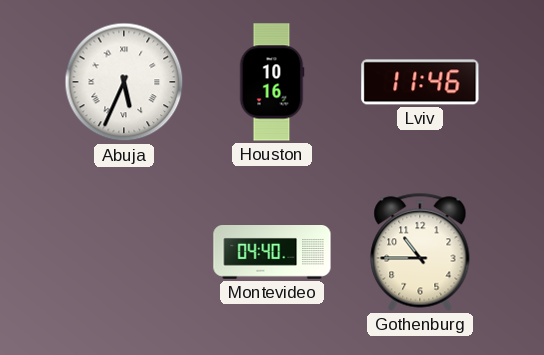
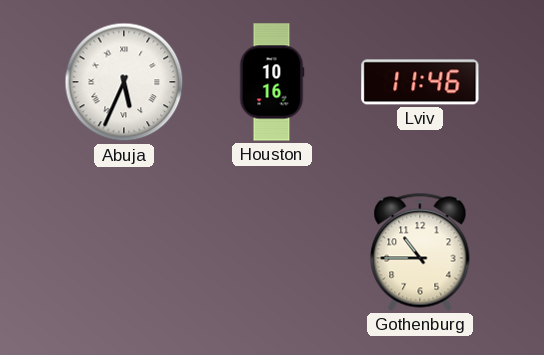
Montevideo: 04:40 -> none (272, 253)
